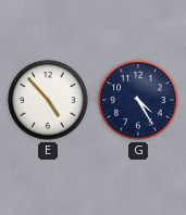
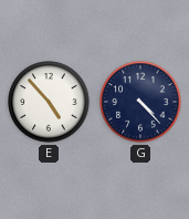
G: 4:25 -> 4:23 (140, 102)
